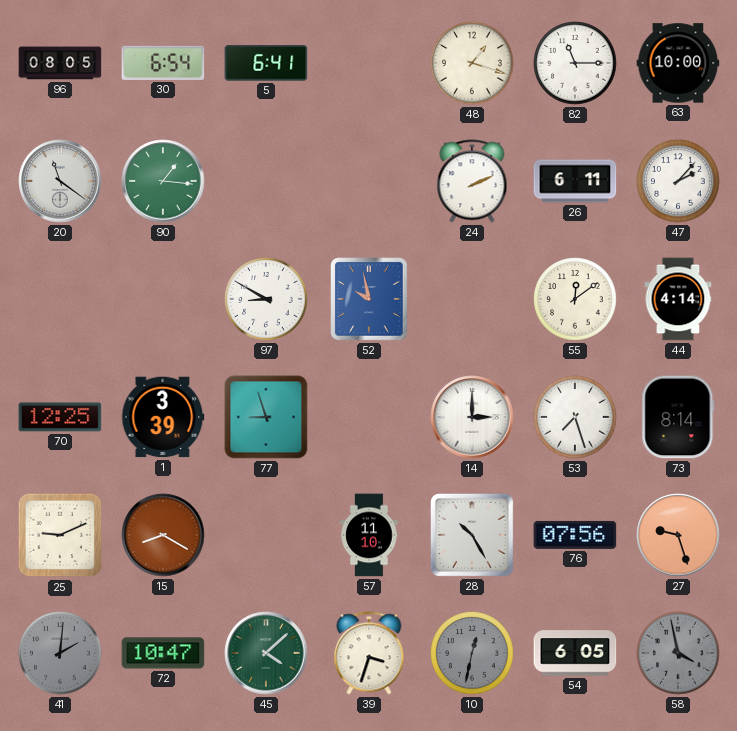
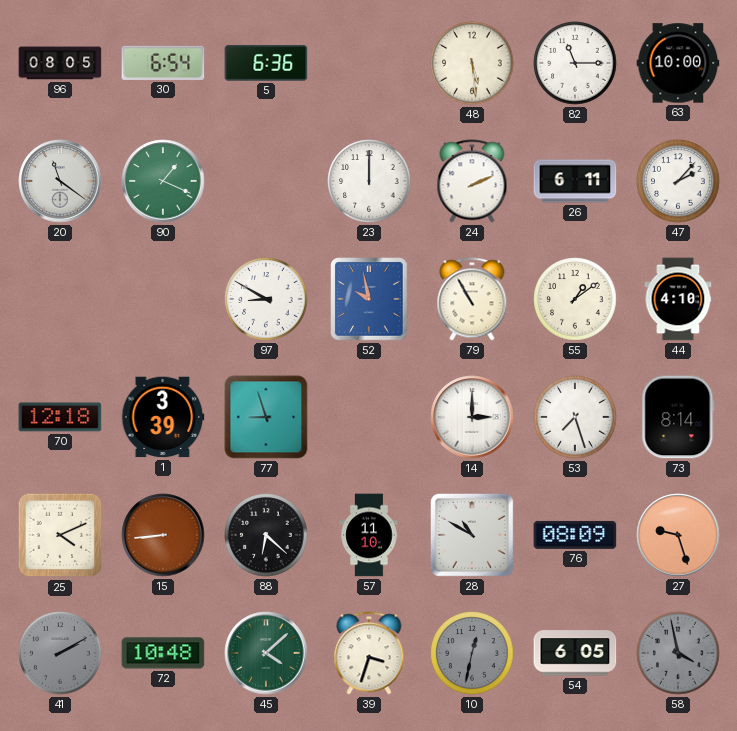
5: 6:41 -> 6:36 (266, 63)
48: 1:18 -> 5:29 (472, 63)
90: 1:16 -> 1:19 (163, 181)
23: none -> 12:00 (369, 181)
79: none -> 10:55 (472, 299)
55: 12:09 -> 1:09 (575, 299)
44: 4:14 -> 4:10 (678, 299)
70: 12:25 -> 12:18 (60, 417)
25: 9:11 -> 4:11 (60, 535)
15: 8:20 -> 8:44 (163, 535)
88: none -> 6:22 (266, 535)
28: 10:25 -> 10:50 (472, 535)
76: 07:56 -> 08:09 (575, 535)
41: 2:01 -> 2:10 (60, 653)
72: 10:47 -> 10:48 (163, 653)
